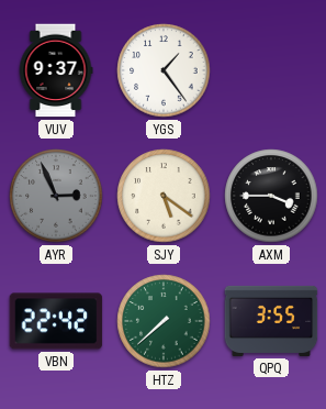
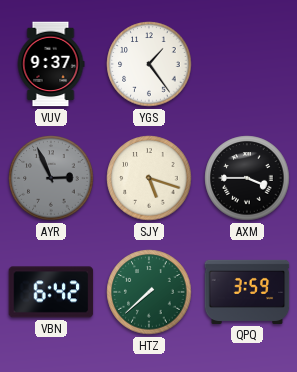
SJY: 5:21 -> 5:18 (149, 178)
VBN: 22:42 -> 6:42 (51, 292)
QPQ: 3:55 -> 3:59 (247, 292)
